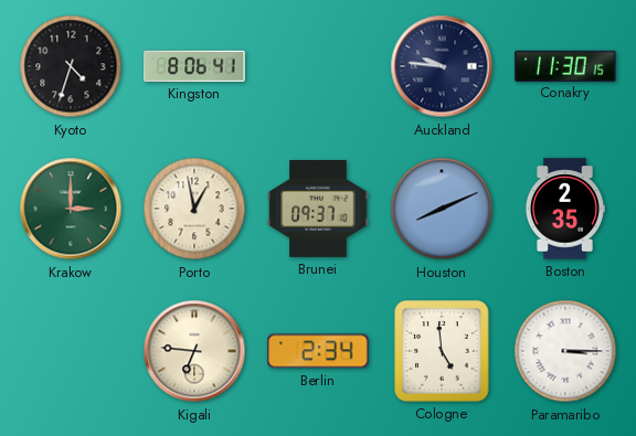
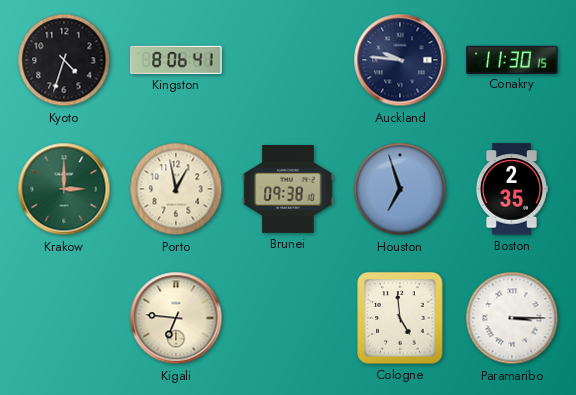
Brunei: 09:37 -> 09:38 (288, 190)
Houston: 8:11 -> 6:57 (400, 189)
Berlin: 2:34 -> none (318, 351)
